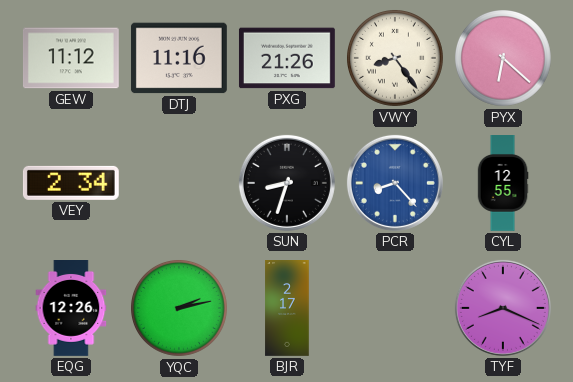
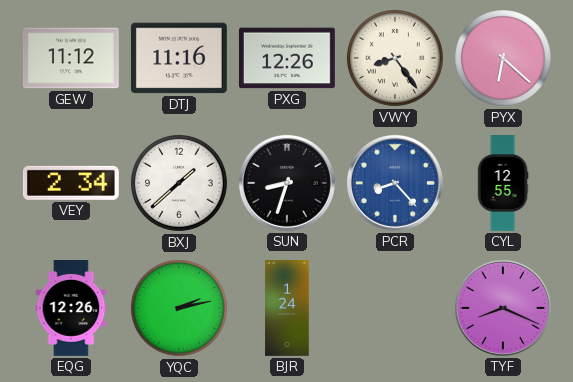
PXG: 21:26 -> 12:26 (287, 58)
BXJ: none -> 1:38 (180, 184)
BJR: 2:17 -> 1:24 (287, 309)
